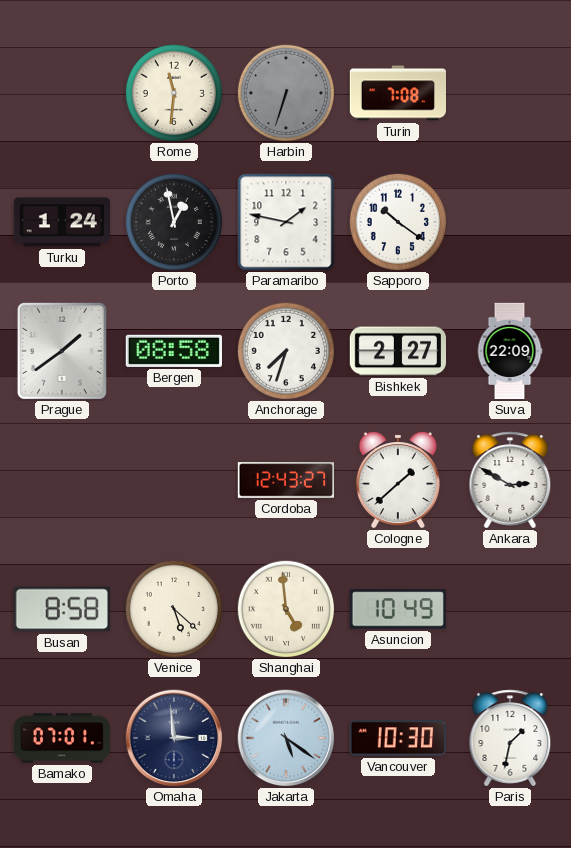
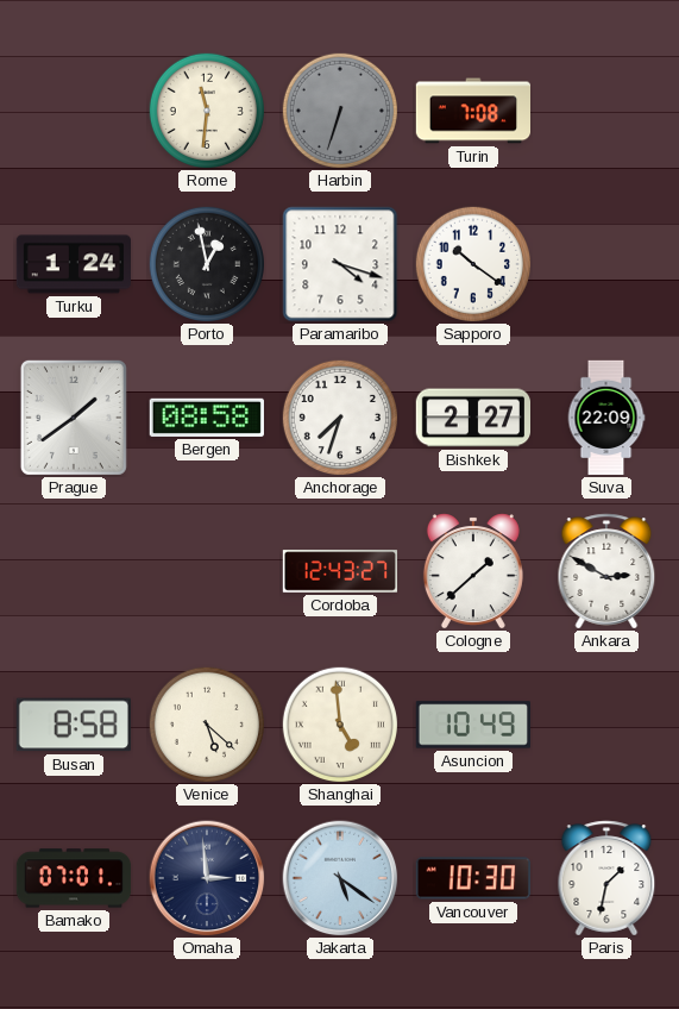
Paramaribo: 1:47 -> 4:18 (340, 264)
